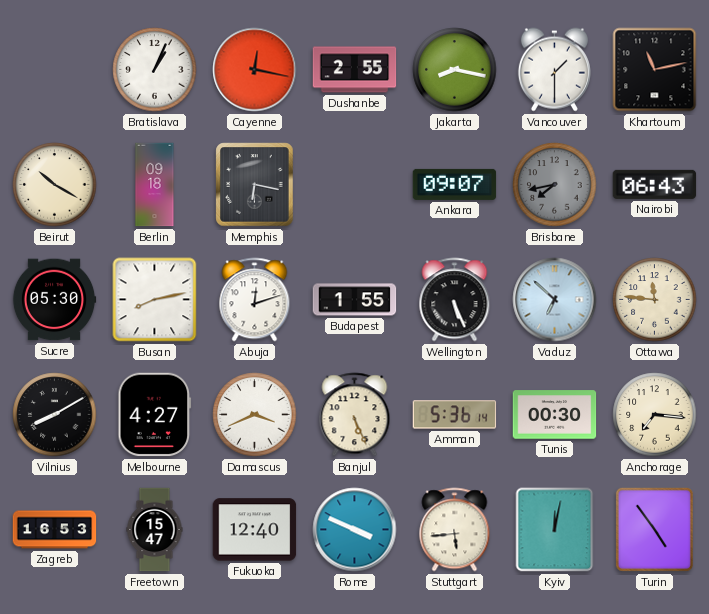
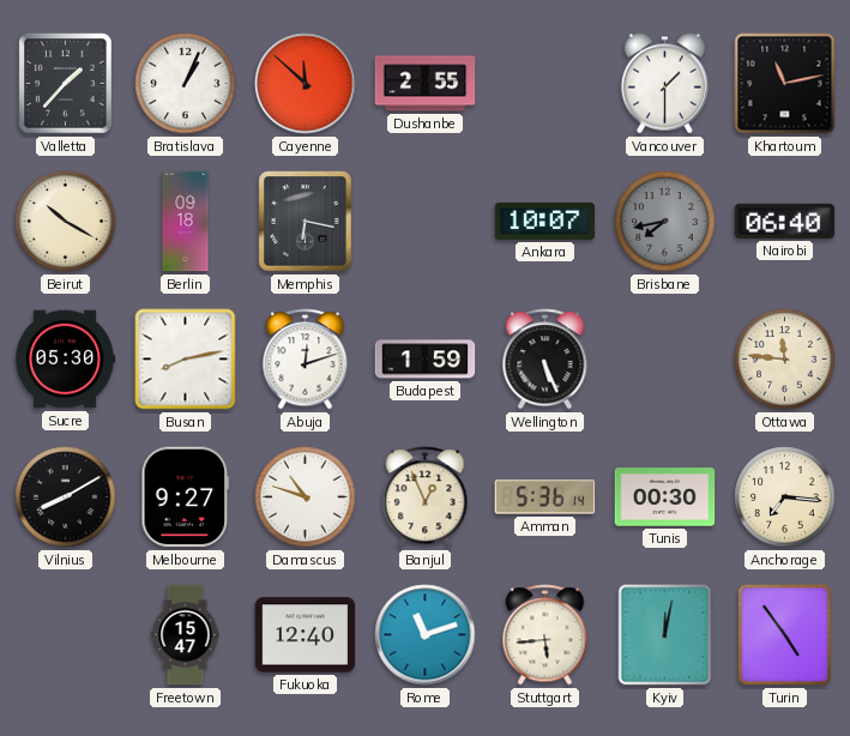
Valletta: none -> 1:37 (66, 84)
Cayenne: 12:17 -> 11:52 (306, 84)
Jakarta: 8:17 -> none (455, 70)
Ankara: 09:07 -> 10:07 (545, 221)
Nairobi: 06:43 -> 06:40 (785, 221)
Budapest: 1:55 -> 1:59 (426, 360)
Vaduz: 6:52 -> none (555, 300)
Melbourne: 4:27 -> 9:27 (186, 497)
Damascus: 3:41 -> 10:48 (306, 497)
Banjul: 5:26 -> 12:56 (426, 497)
Zagreb: 16:53 -> none (55, 530)
Rome: 3:49 -> 11:12 (426, 635)
